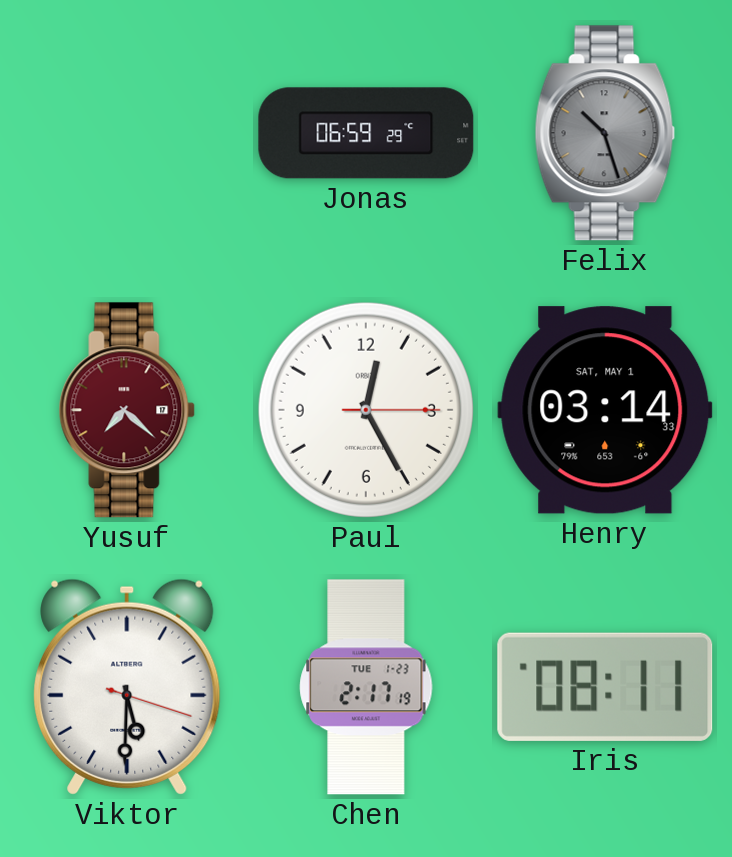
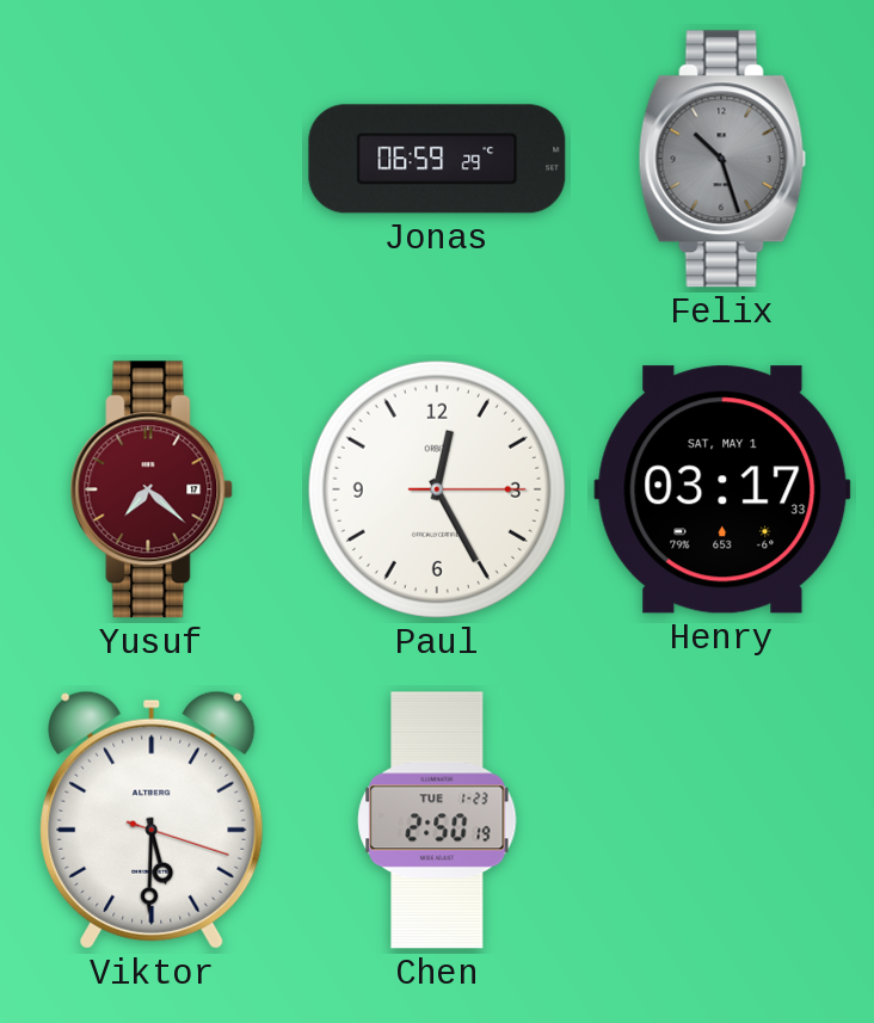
Henry: 03:14 -> 03:17 (722, 489)
Chen: 2:17 -> 2:50 (437, 820)
Iris: 08:11 -> none (605, 687)
